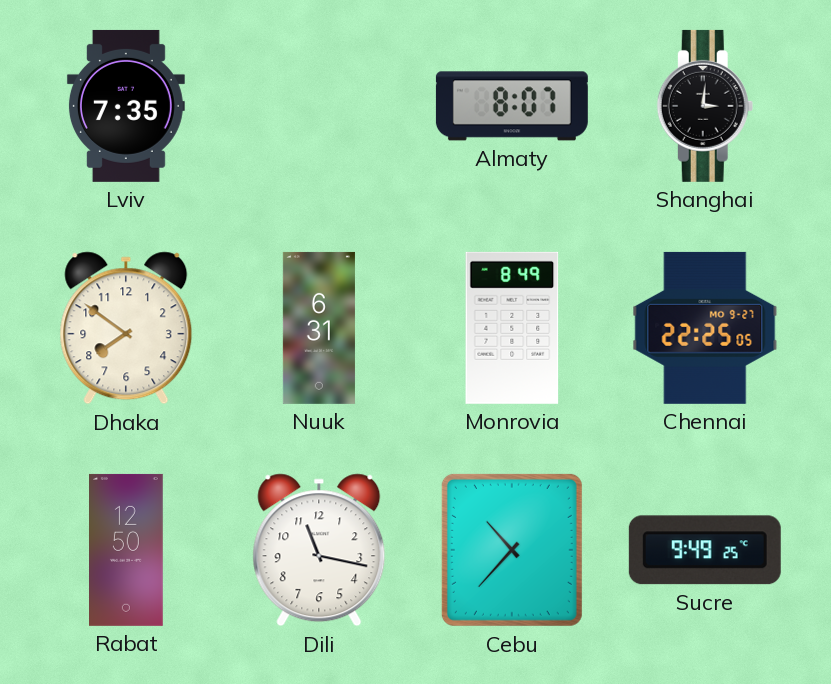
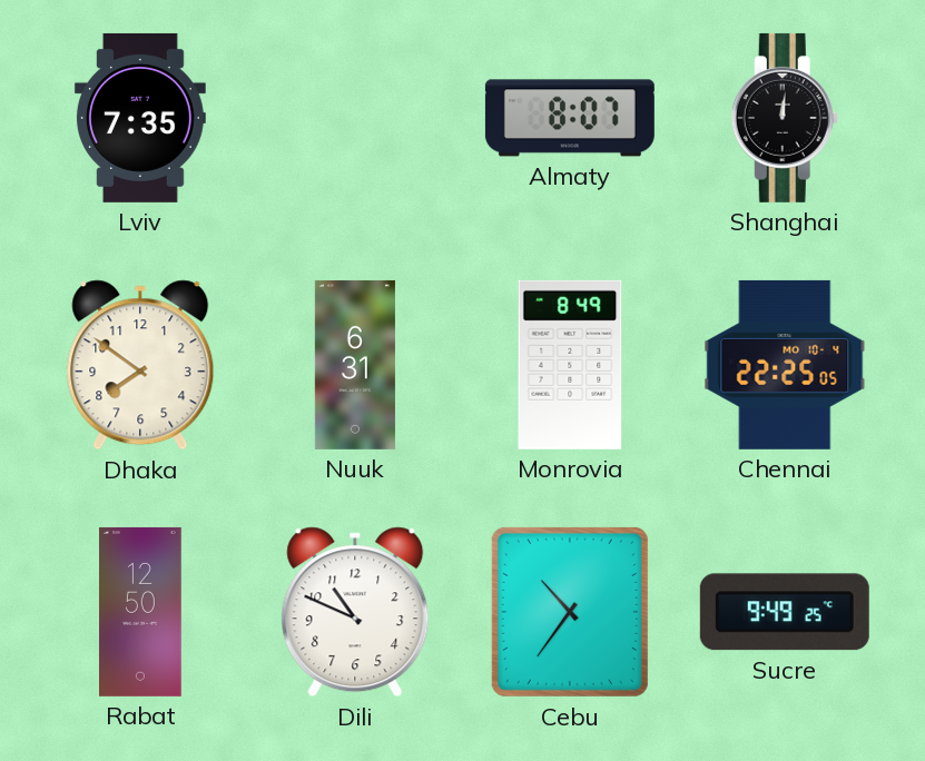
Shanghai: 3:01 -> 12:01 (785, 118)
Chennai date: MO 9-27 -> MO 10-4 (785, 365)
Dili: 11:17 -> 10:49 (355, 612)
Cebu: 10:37 -> 10:36 (570, 612)
